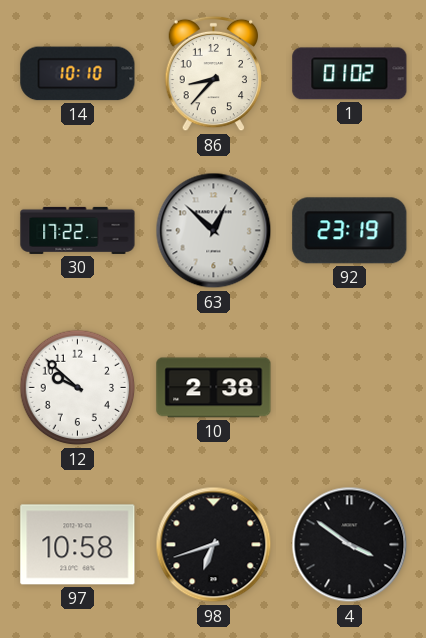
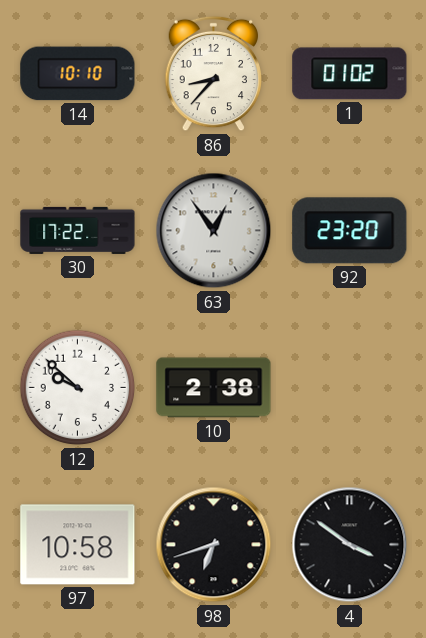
63: 12:52 -> 12:54 (214, 231)
92: 23:19 -> 23:20 (350, 231)
